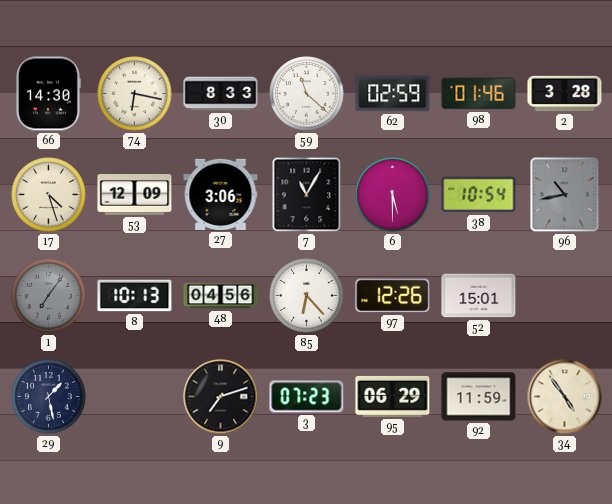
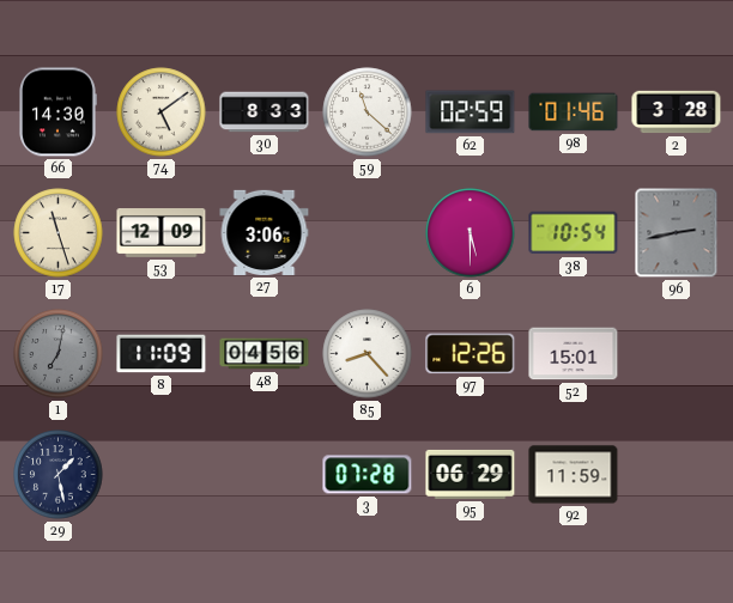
74: 6:17 -> 5:09 (162, 112)
17: 4:27 -> 11:27 (59, 233)
7: 11:05 -> none (307, 195)
96: 10:43 -> 2:43 (677, 233)
1: 7:06 -> 7:02 (59, 354)
8: 10:13 -> 11:09 (162, 354)
85: 6:23 -> 8:23 (368, 354)
9: 7:12 -> none (221, 397)
3: 07:23 -> 07:28 (368, 475)
34: 4:54 -> none (565, 397)
